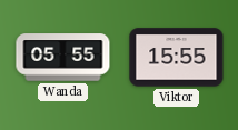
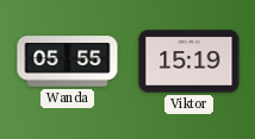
Viktor: 15:55 -> 15:19 (189, 62)
